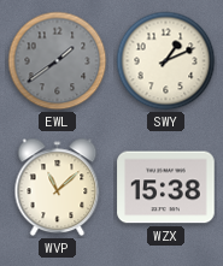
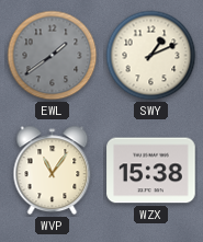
WVP: 11:08 -> 11:06 (53, 171)
